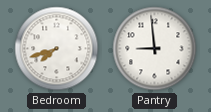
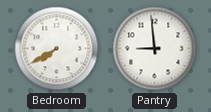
Bedroom: 7:42 -> 7:40 (57, 49)
